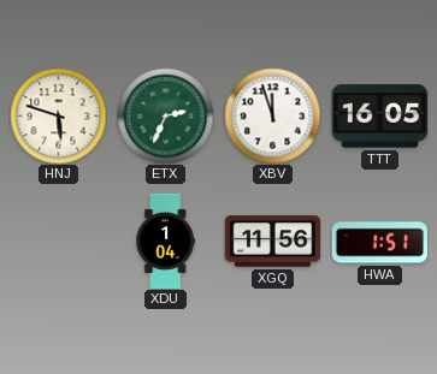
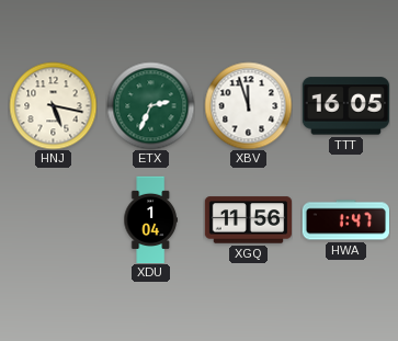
HNJ: 5:48 -> 5:17 (53, 105)
HWA: 1:51 -> 1:47 (345, 220)
